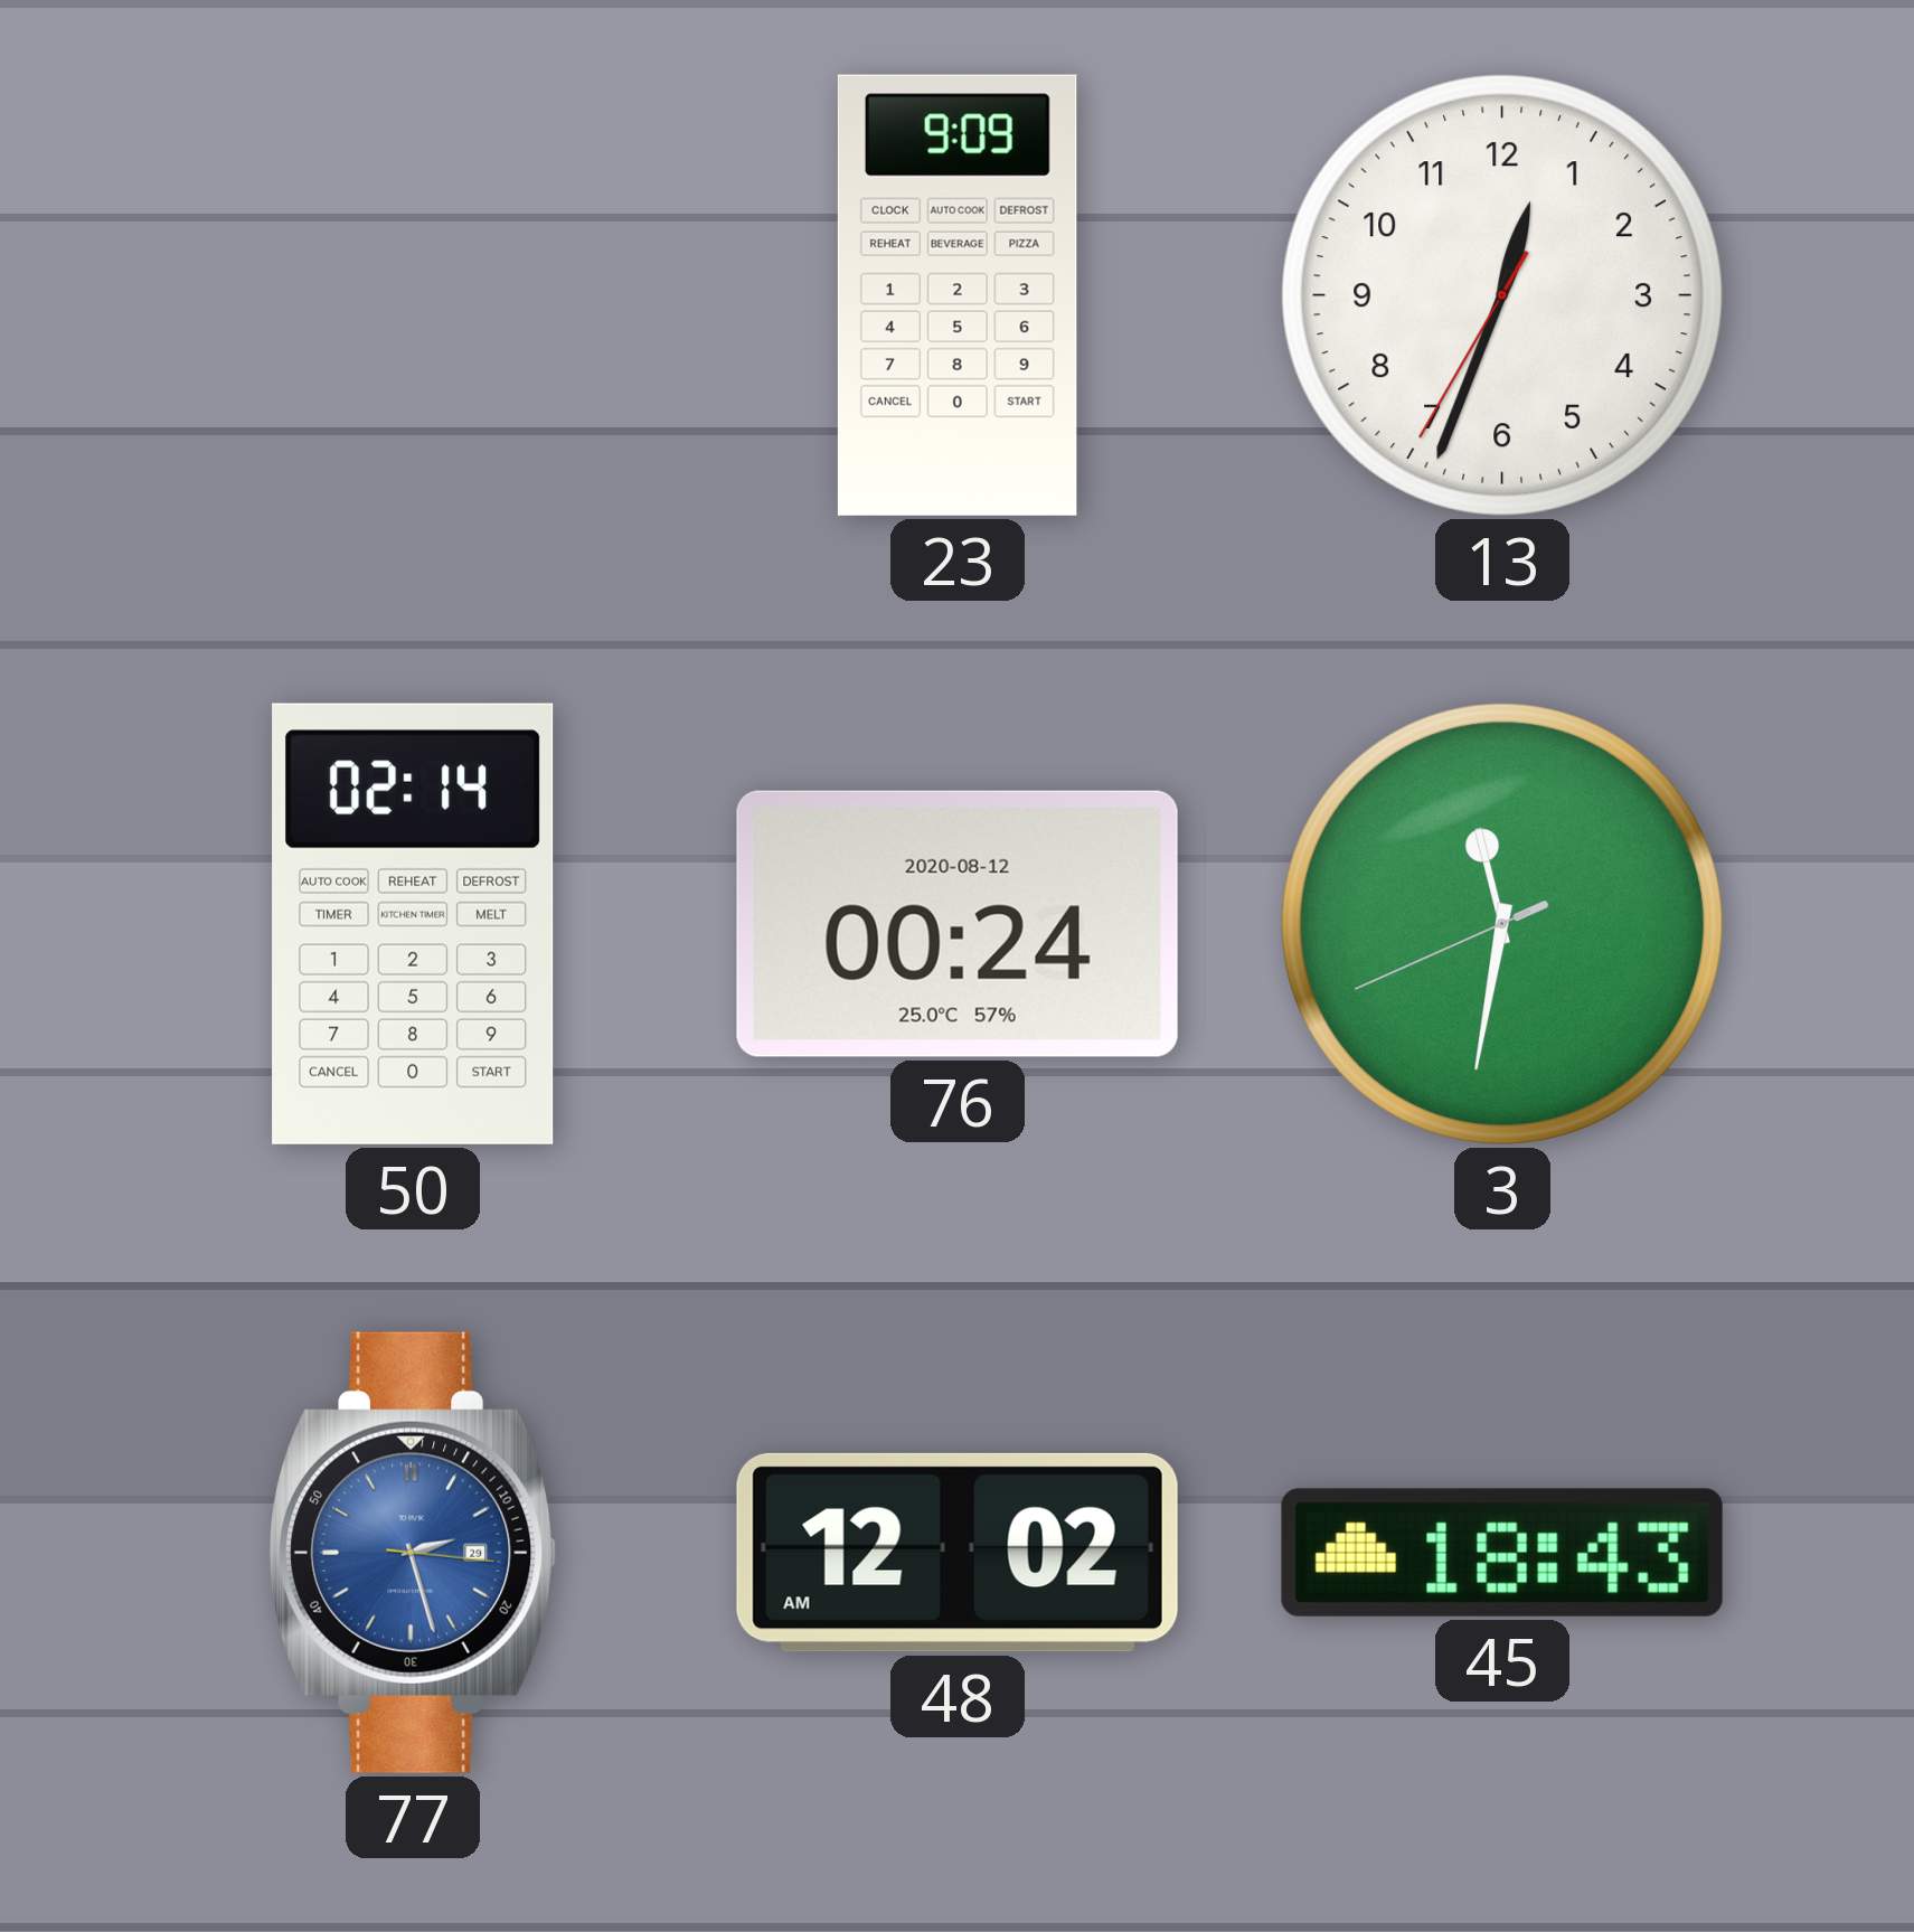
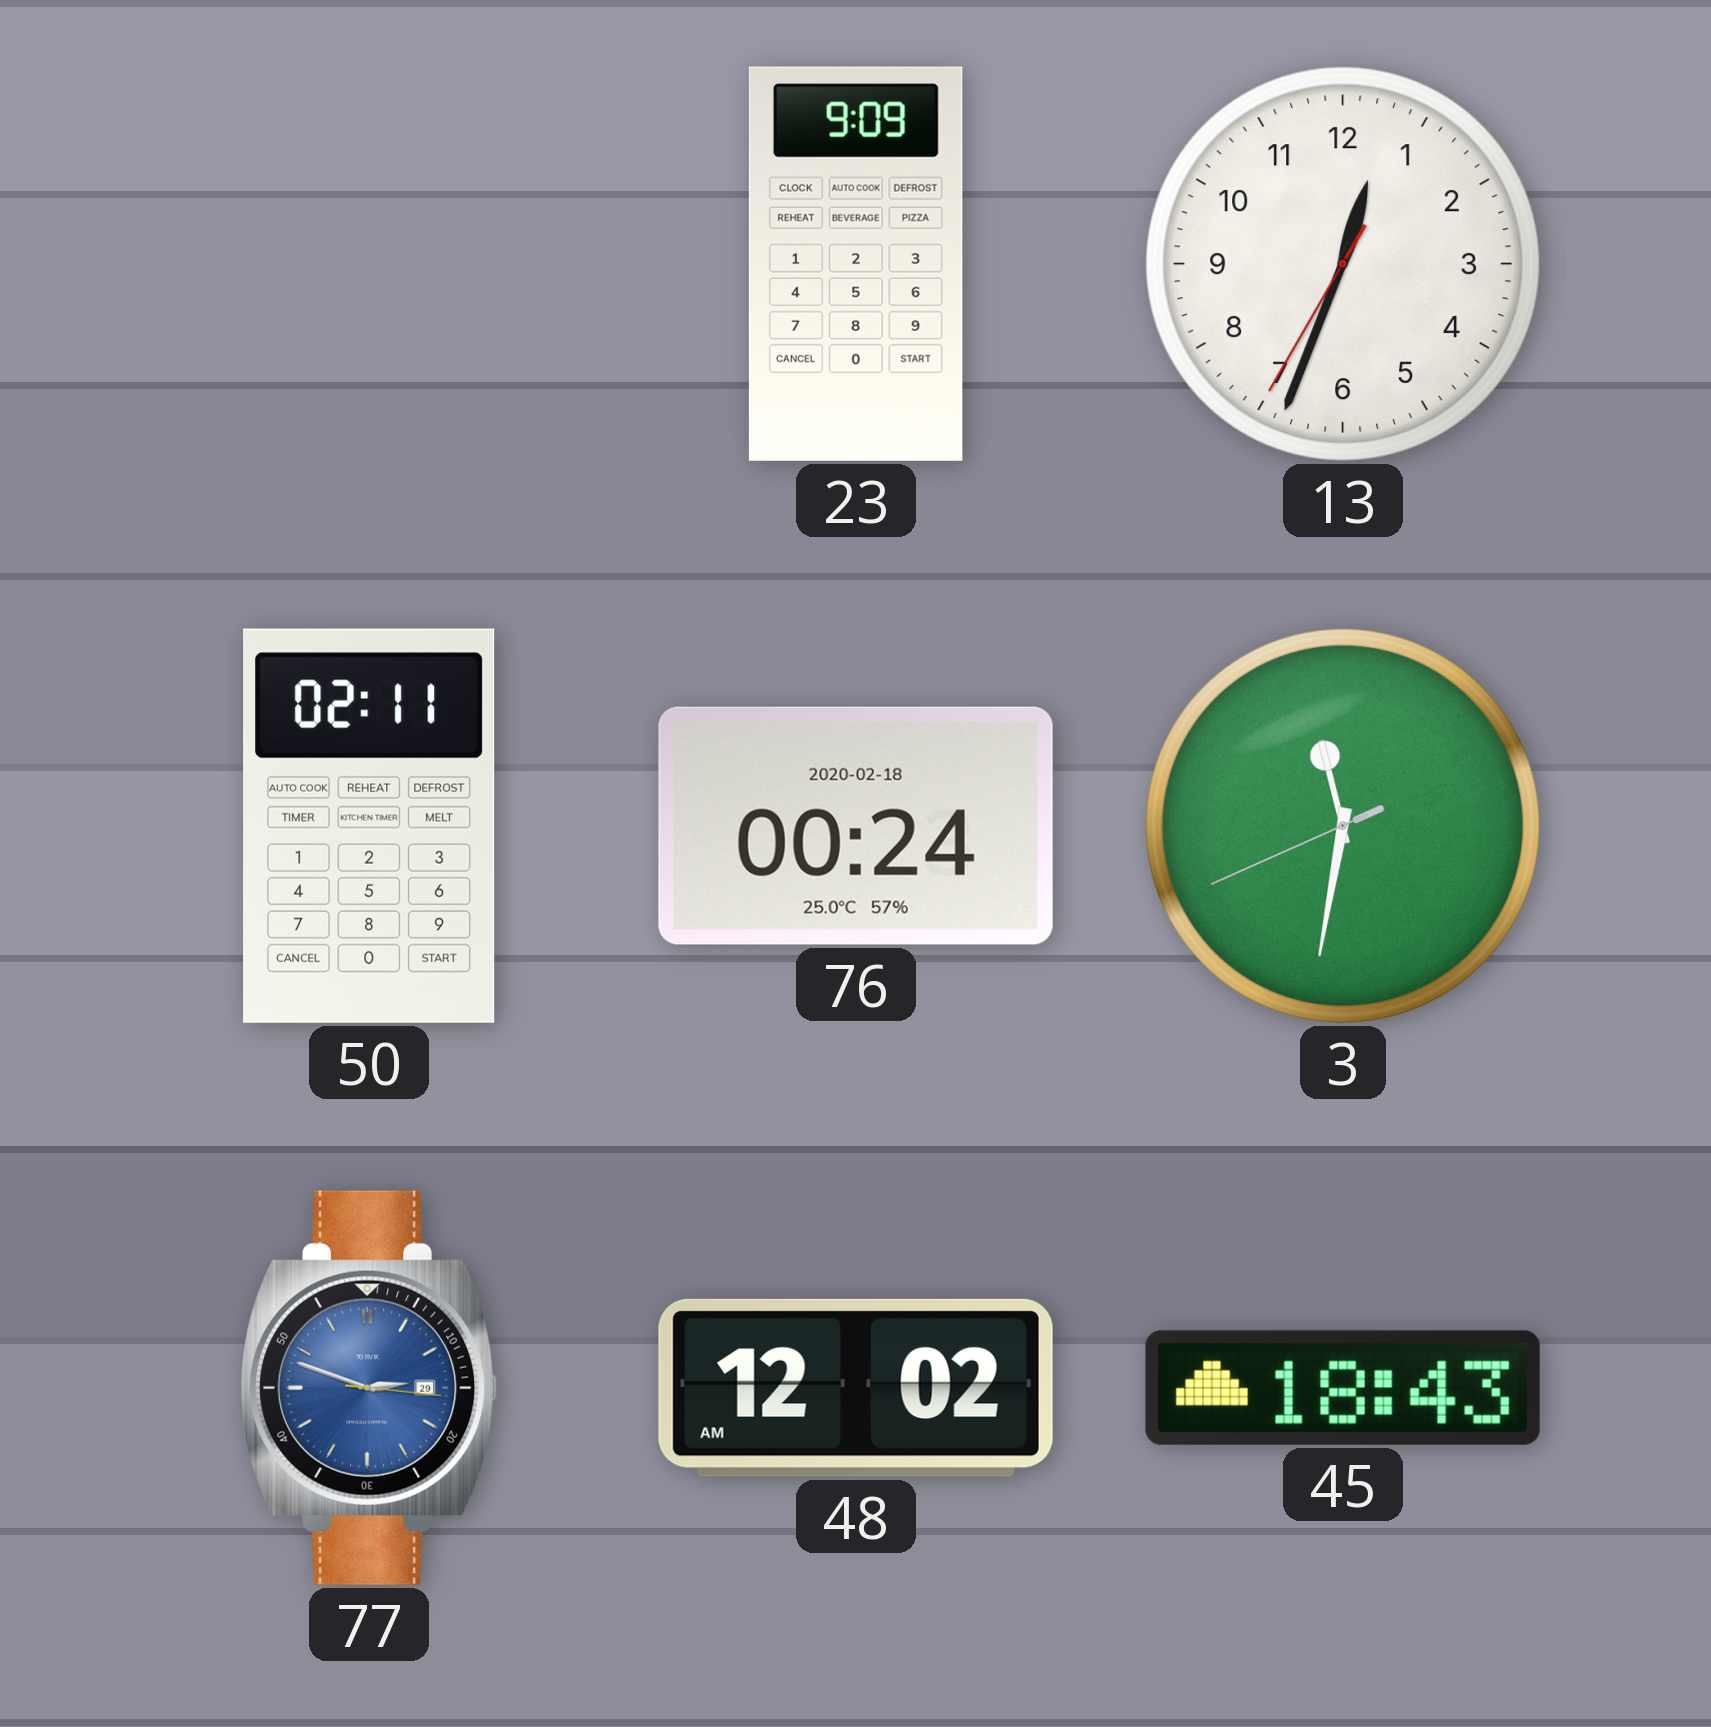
50: 02:14 -> 02:11 (369, 826)
76 date: 2020-08-12 -> 2020-02-18 (856, 826)
77: 2:27 -> 2:48 (370, 1388)
